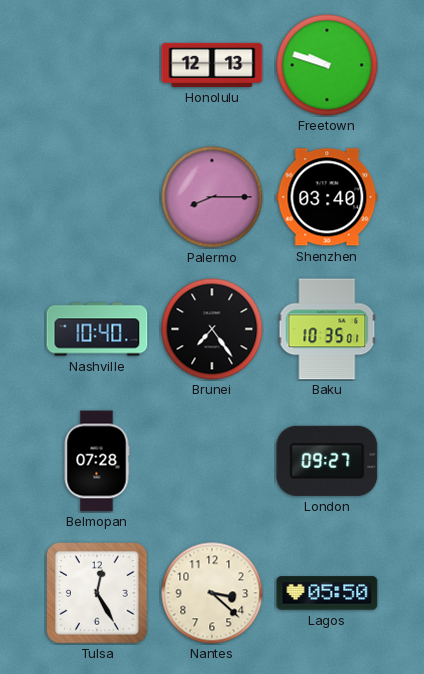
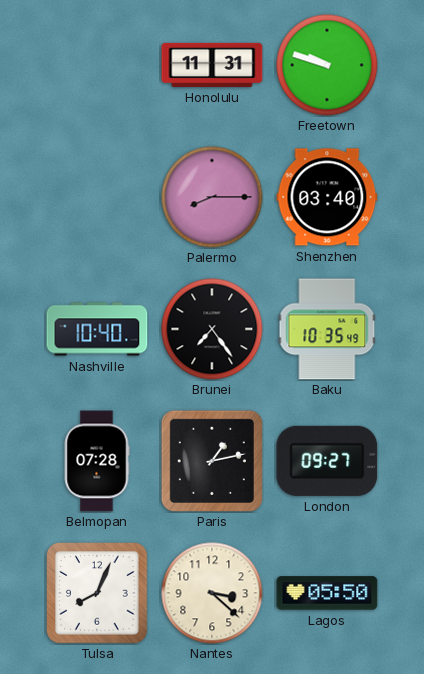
Honolulu: 12:13 -> 11:31 (212, 65)
Baku: 10:35:01 -> 10:35:49 (327, 329)
Paris: none -> 1:13 (212, 461)
Tulsa: 12:25 -> 8:04 (97, 593)
